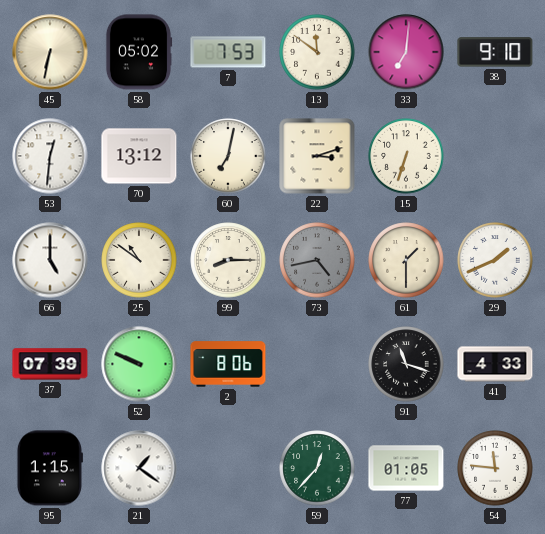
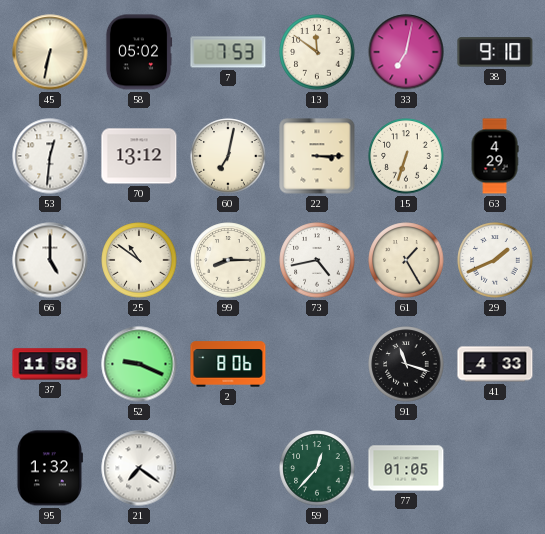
33: 7:01 -> 7:02 (406, 52)
22: 3:12 -> 3:15 (317, 156)
63: none -> 4:29 (495, 156)
73 dial: grey -> white (317, 260)
61: 1:30 -> 1:25 (406, 260)
37: 07:39 -> 11:58 (50, 364)
52: 9:49 -> 9:19 (139, 364)
95: 1:15 -> 1:32 (49, 468)
21: 1:21 -> 7:21 (139, 468)
54: 11:46 -> none (495, 468)
